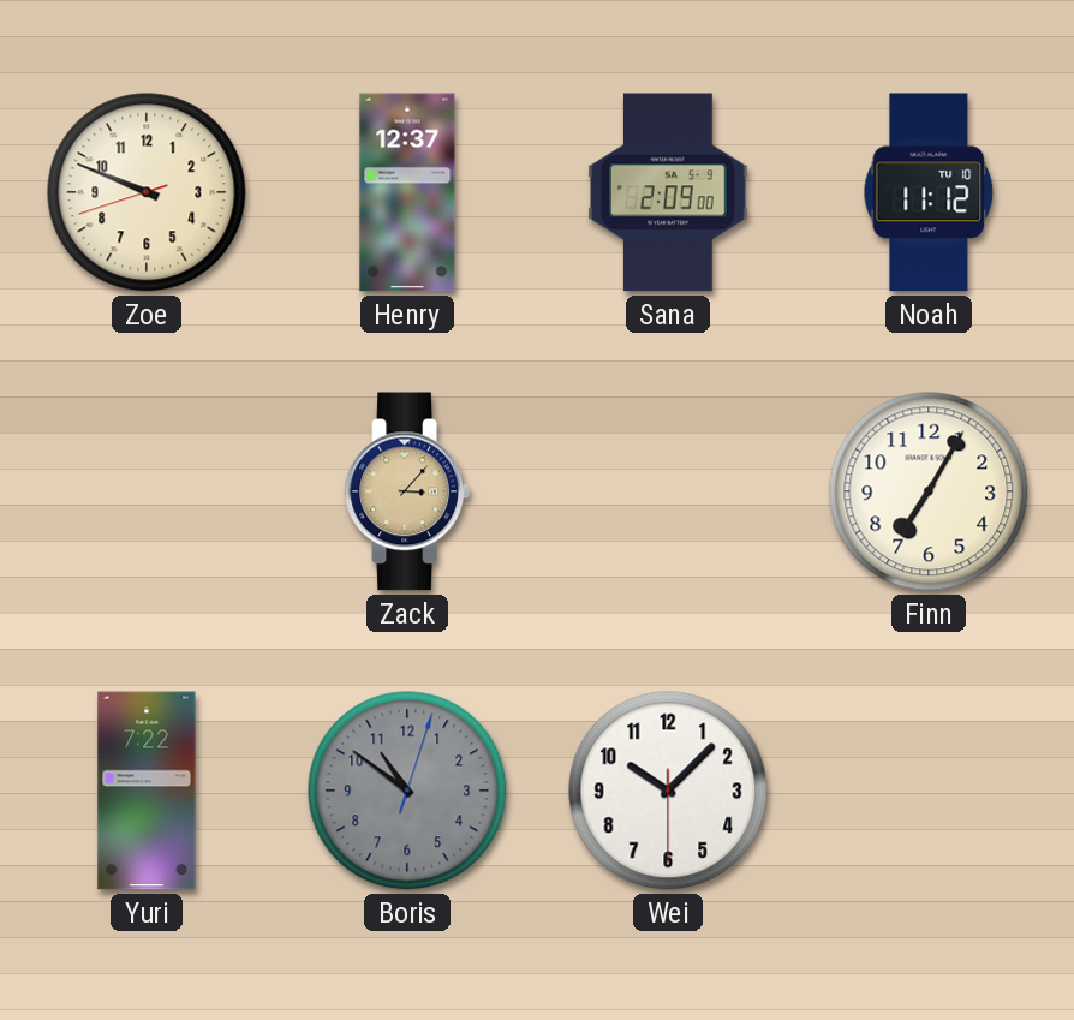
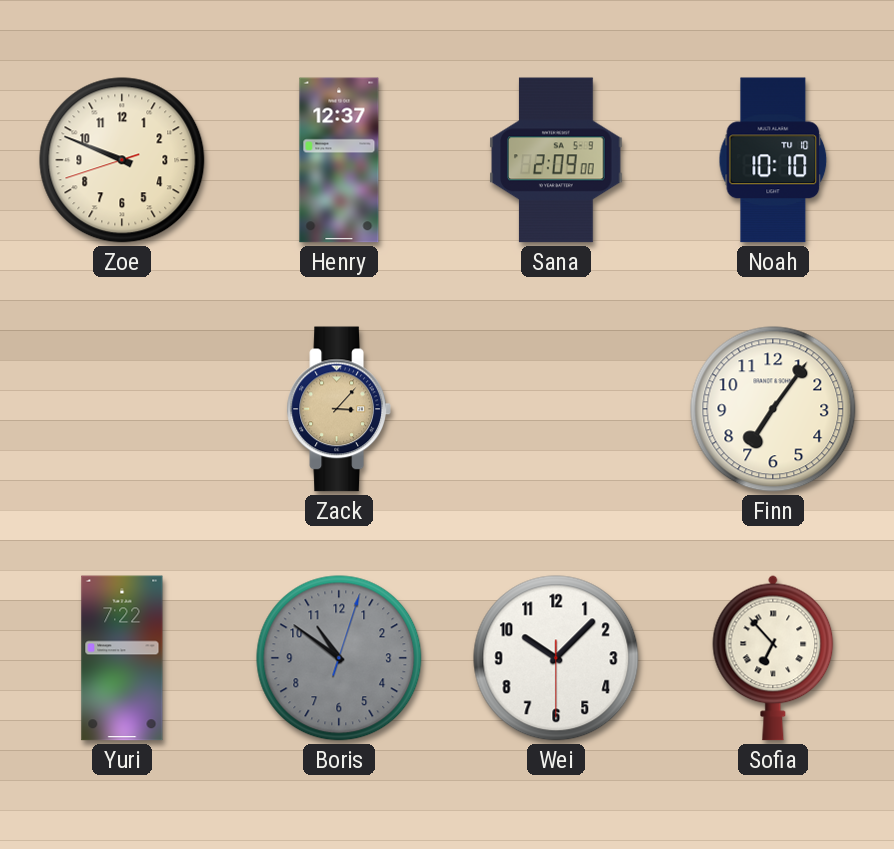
Noah: 11:12 -> 10:10 (773, 160)
Finn: 7:05 -> 7:06 (773, 409)
Sofia: none -> 6:53 (773, 658)
